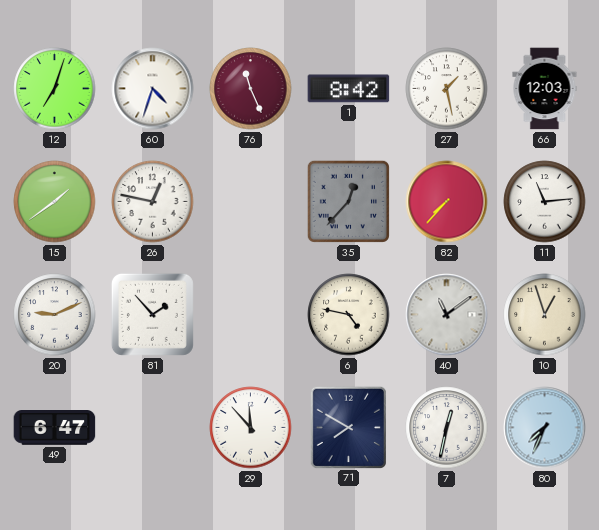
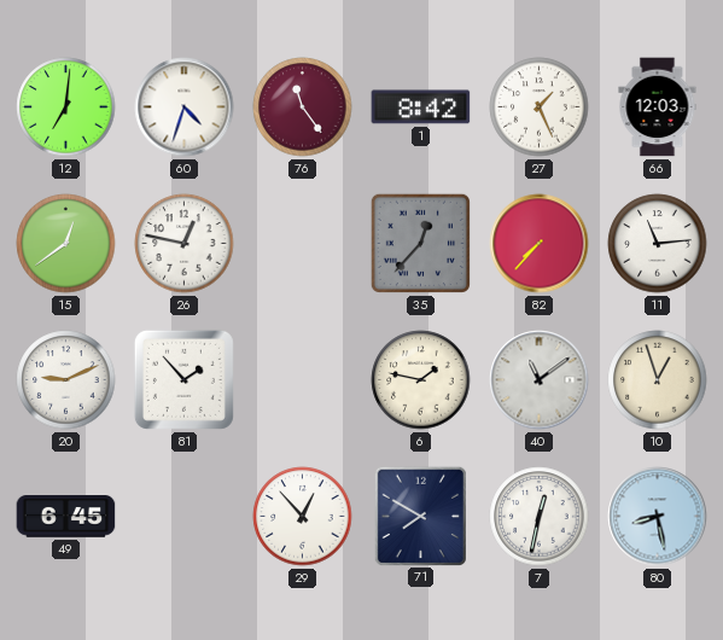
12: 7:03 -> 7:01 (66, 107)
76: 11:26 -> 11:24 (303, 107)
27: 1:28 -> 1:26 (540, 107)
15: 1:39 -> 12:39 (66, 244)
6: 4:47 -> 1:47 (421, 380)
49: 6:47 -> 6:45 (66, 517)
29: 11:53 -> 12:53 (303, 517)
80: 7:34 -> 8:28 (658, 517)
